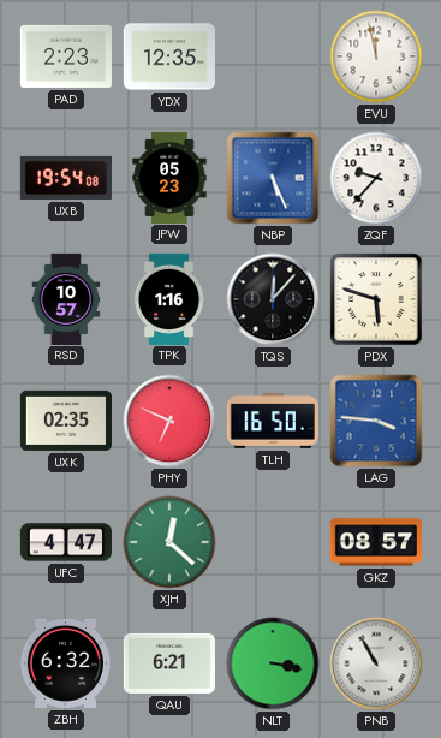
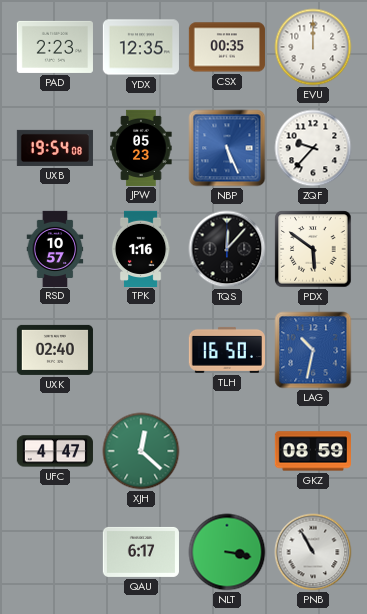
CSX: none -> 00:35 (227, 47)
EVU: 11:58 -> 12:00 (313, 47)
PDX: 5:48 -> 5:51 (313, 249)
UXK: 02:35 -> 02:40 (55, 350)
PHY: 6:49 -> none (169, 421)
LAG: 3:46 -> 10:32 (313, 350)
GKZ: 08:57 -> 08:59 (313, 451)
ZBH: 6:32 -> none (65, 663)
QAU: 6:21 -> 6:17 (141, 552)
